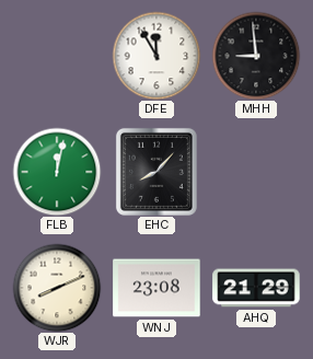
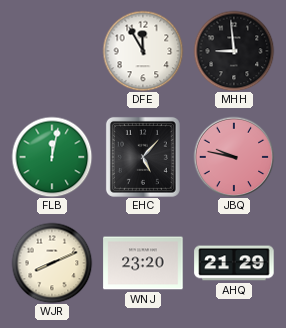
EHC: 8:07 -> 5:07 (143, 157)
JBQ: none -> 9:47 (234, 157)
WNJ: 23:08 -> 23:20 (143, 263)
